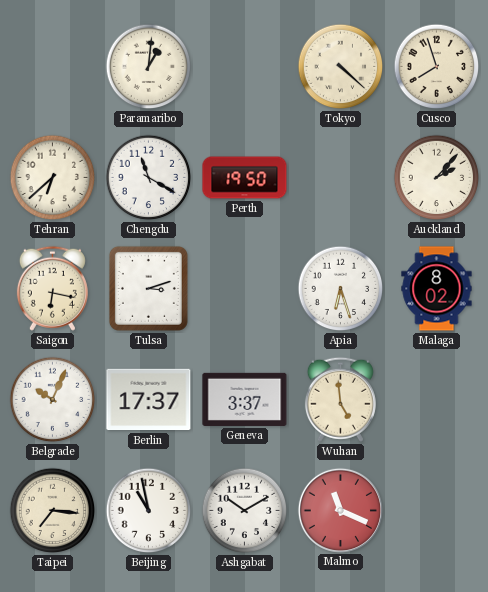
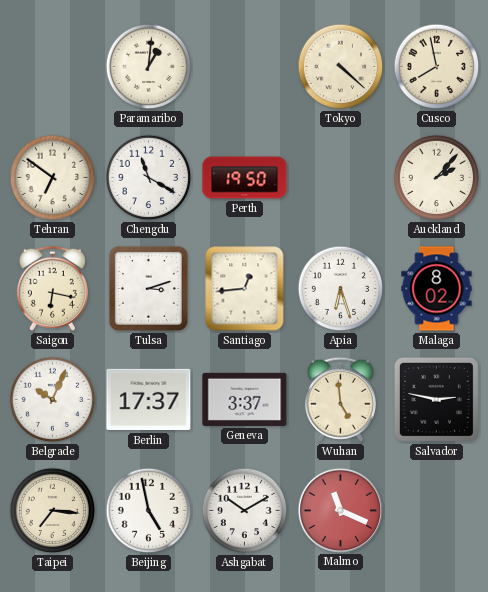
Cusco: 7:57 -> 7:58 (437, 67)
Tehran: 6:38 -> 6:51 (53, 178)
Santiago: none -> 12:44 (245, 289)
Salvador: none -> 2:47 (436, 399)
Beijing: 10:58 -> 4:58 (149, 511)
